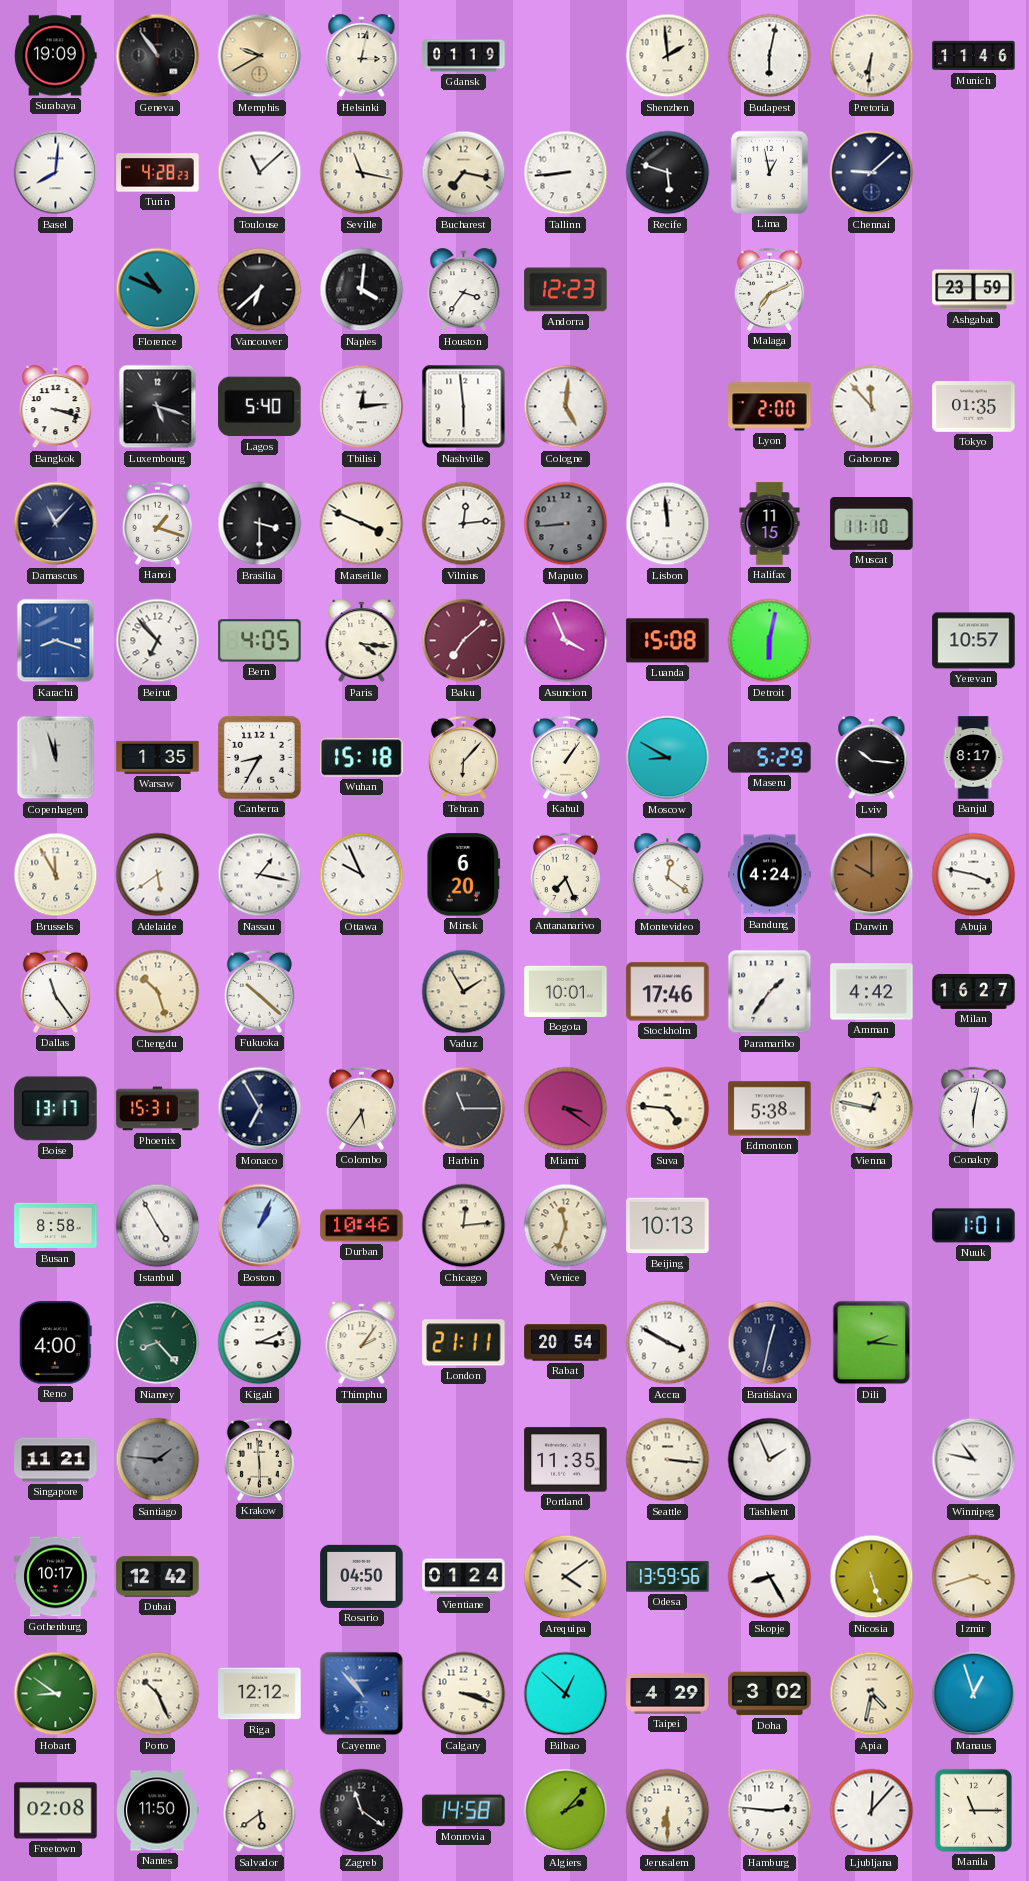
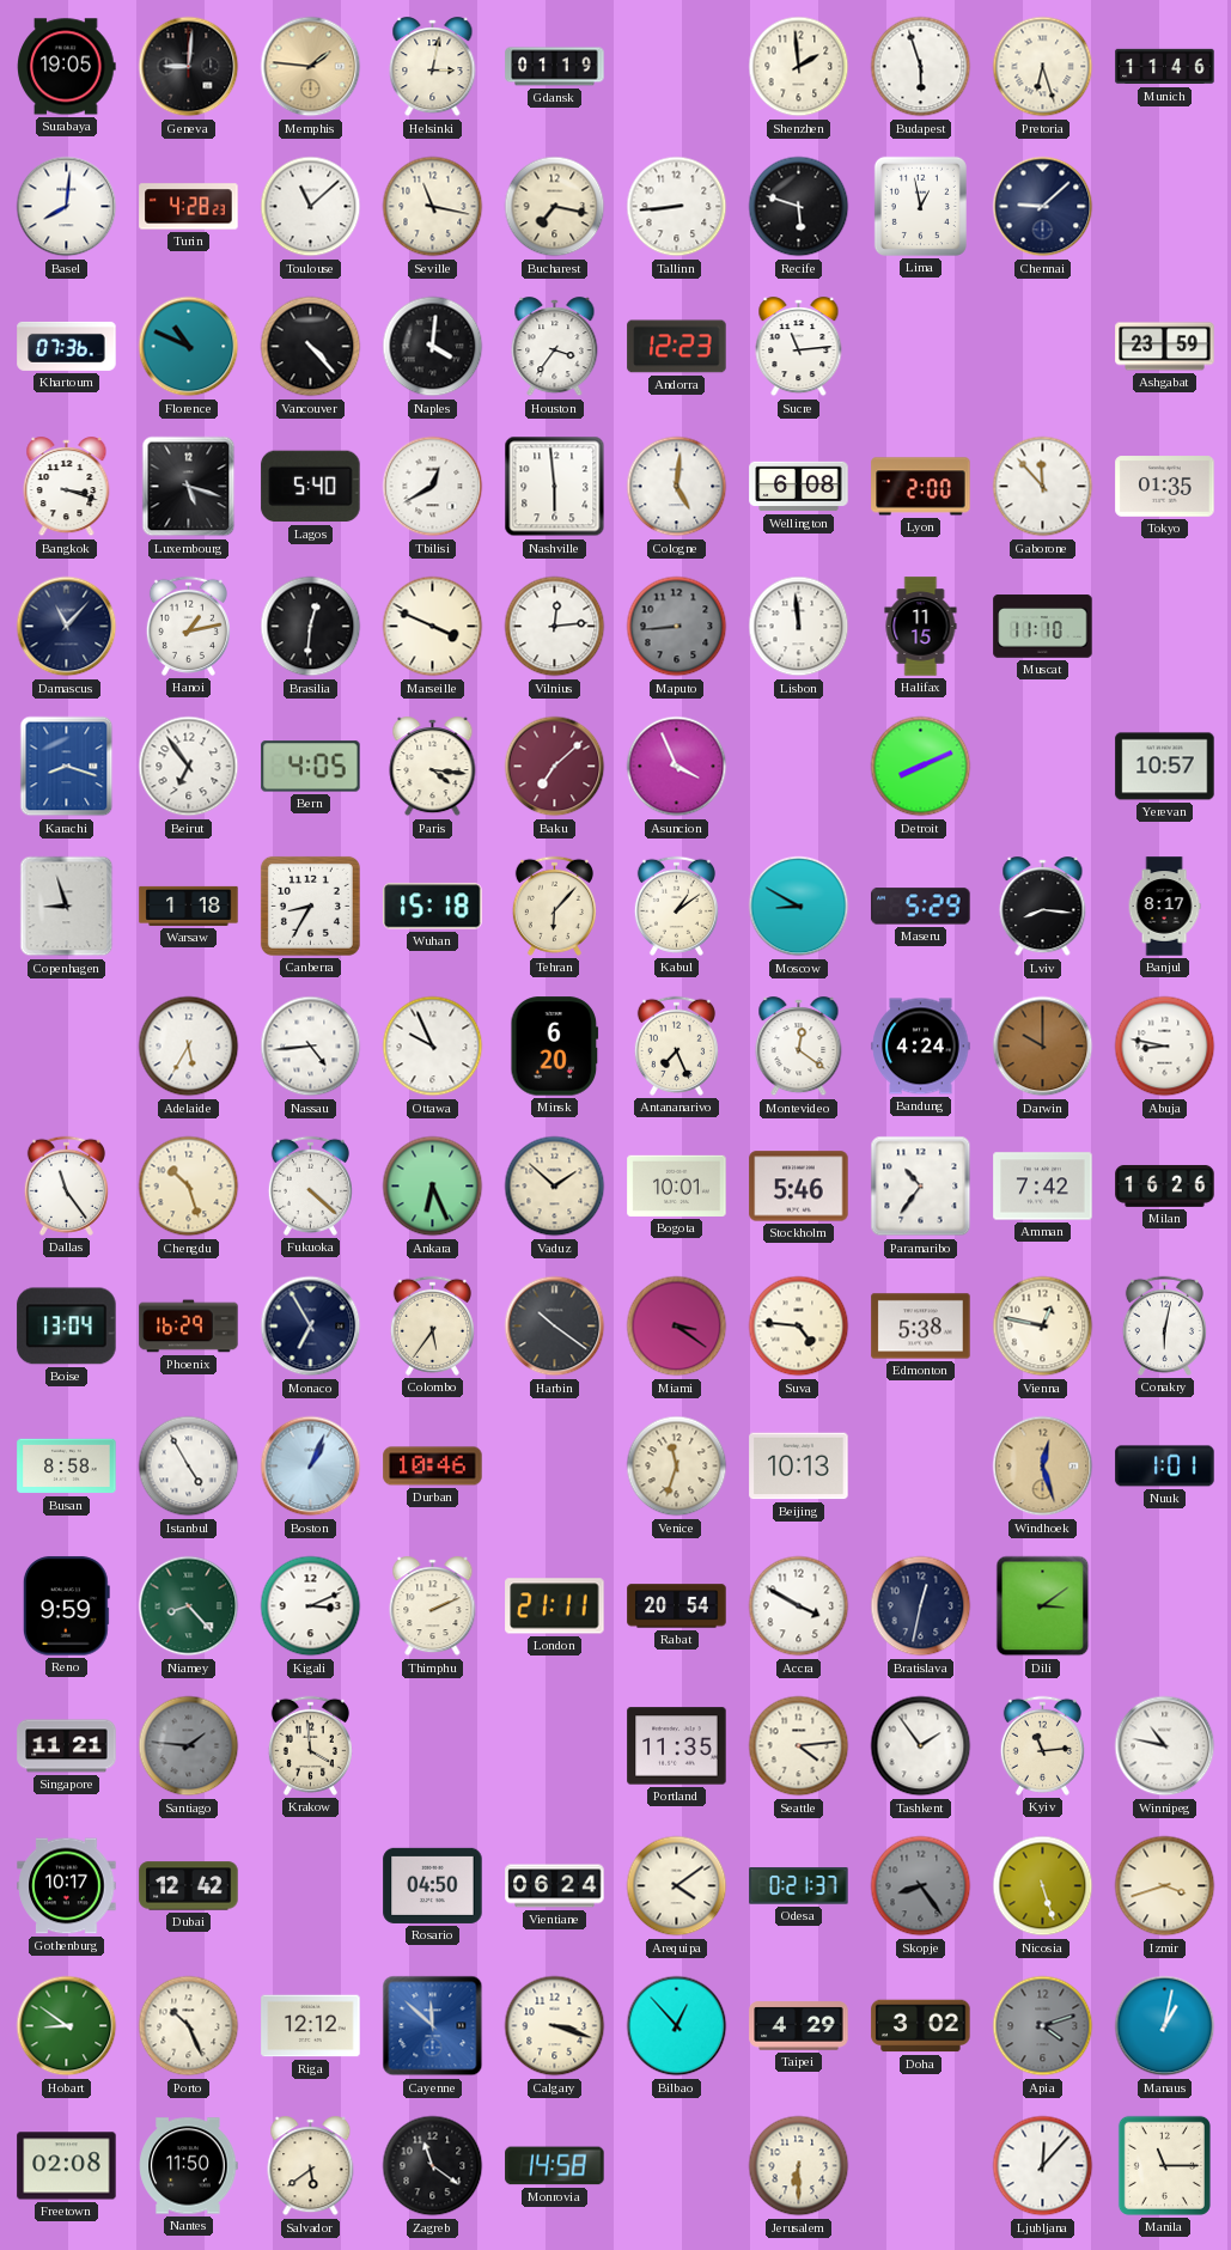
Surabaya: 19:09 -> 19:05 (67, 67)
Geneva: 10:54 -> 9:01 (189, 67)
Memphis: 9:40 -> 1:46 (311, 67)
Budapest: 6:02 -> 5:57 (921, 67)
Pretoria: 6:31 -> 6:27 (1043, 67)
Khartoum: none -> 07:36 (67, 346)
Vancouver: 6:38 -> 4:23 (311, 347)
Sucre: none -> 11:14 (799, 347)
Malaga: 7:11 -> none (769, 289)
Tbilisi: 12:14 -> 12:40 (433, 487)
Wellington: none -> 6:08 (799, 487)
Hanoi: 1:18 -> 1:13 (188, 626)
Brasilia: 3:30 -> 12:31 (311, 627)
Beirut: 6:53 -> 6:54 (189, 767)
Luanda: 15:08 -> none (668, 641)
Detroit: 6:02 -> 8:11 (921, 767)
Copenhagen: 11:57 -> 8:57 (67, 907)
Warsaw: 1:35 -> 1:18 (189, 906)
Kabul: 1:06 -> 1:09 (676, 906)
Lviv: 10:16 -> 8:16 (1043, 907)
Brussels: 11:55 -> none (56, 875)
Adelaide: 5:39 -> 5:35 (189, 1047)
Nassau: 1:17 -> 4:44 (311, 1047)
Abuja: 3:47 -> 8:47 (1165, 1047)
Fukuoka: 10:22 -> 4:22 (310, 1185)
Ankara: none -> 6:26 (433, 1187)
Vaduz: 1:55 -> 1:52 (555, 1187)
Stockholm: 17:46 -> 5:46 (799, 1187)
Paramaribo: 1:36 -> 10:36 (921, 1187)
Amman: 4:42 -> 7:42 (1043, 1187)
Milan: 16:27 -> 16:26 (1165, 1185)
Boise: 13:17 -> 13:04 (67, 1327)
Phoenix: 15:31 -> 16:29 (189, 1327)
Harbin: 11:15 -> 10:21 (555, 1327)
Chicago: 12:14 -> none (464, 1226)
Windhoek: none -> 12:27 (1043, 1467)
Reno: 4:00 -> 9:59 (66, 1606)
Thimphu: 2:06 -> 2:11 (433, 1606)
Dili: 2:16 -> 3:09 (1043, 1606)
Krakow: 5:59 -> 3:59 (310, 1745)
Seattle: 3:16 -> 4:14 (799, 1746)
Tashkent: 1:56 -> 1:54 (921, 1746)
Kyiv: none -> 11:14 (1042, 1745)
Vientiane: 01:24 -> 06:24 (555, 1886)
Odesa: 13:59 -> 0:21 (799, 1886)
Skopje: 8:25 -> 8:24 (921, 1886)
Skopje dial: white -> grey (921, 1886)
Cayenne: 10:53 -> 11:52 (433, 2026)
Bilbao: 12:52 -> 12:53 (677, 2026)
Apia: 4:32 -> 4:12 (1043, 2026)
Apia dial: cream -> grey (1043, 2026)
Manaus: 12:57 -> 1:02 (1165, 2026)
Algiers: 2:07 -> none (566, 1811)
Hamburg: 2:46 -> none (770, 1811)
